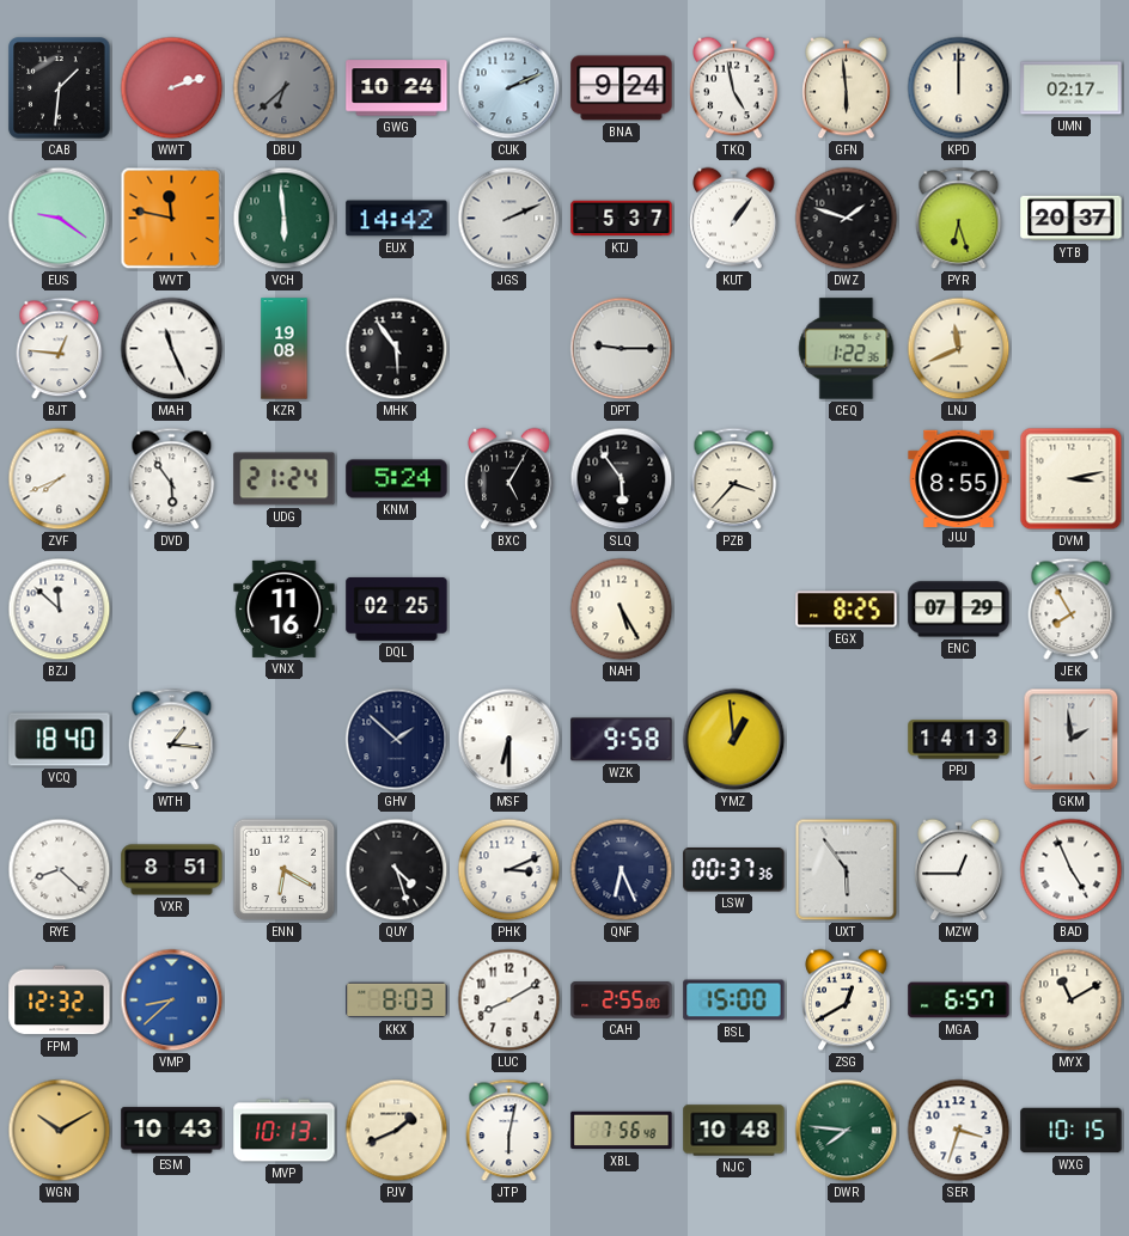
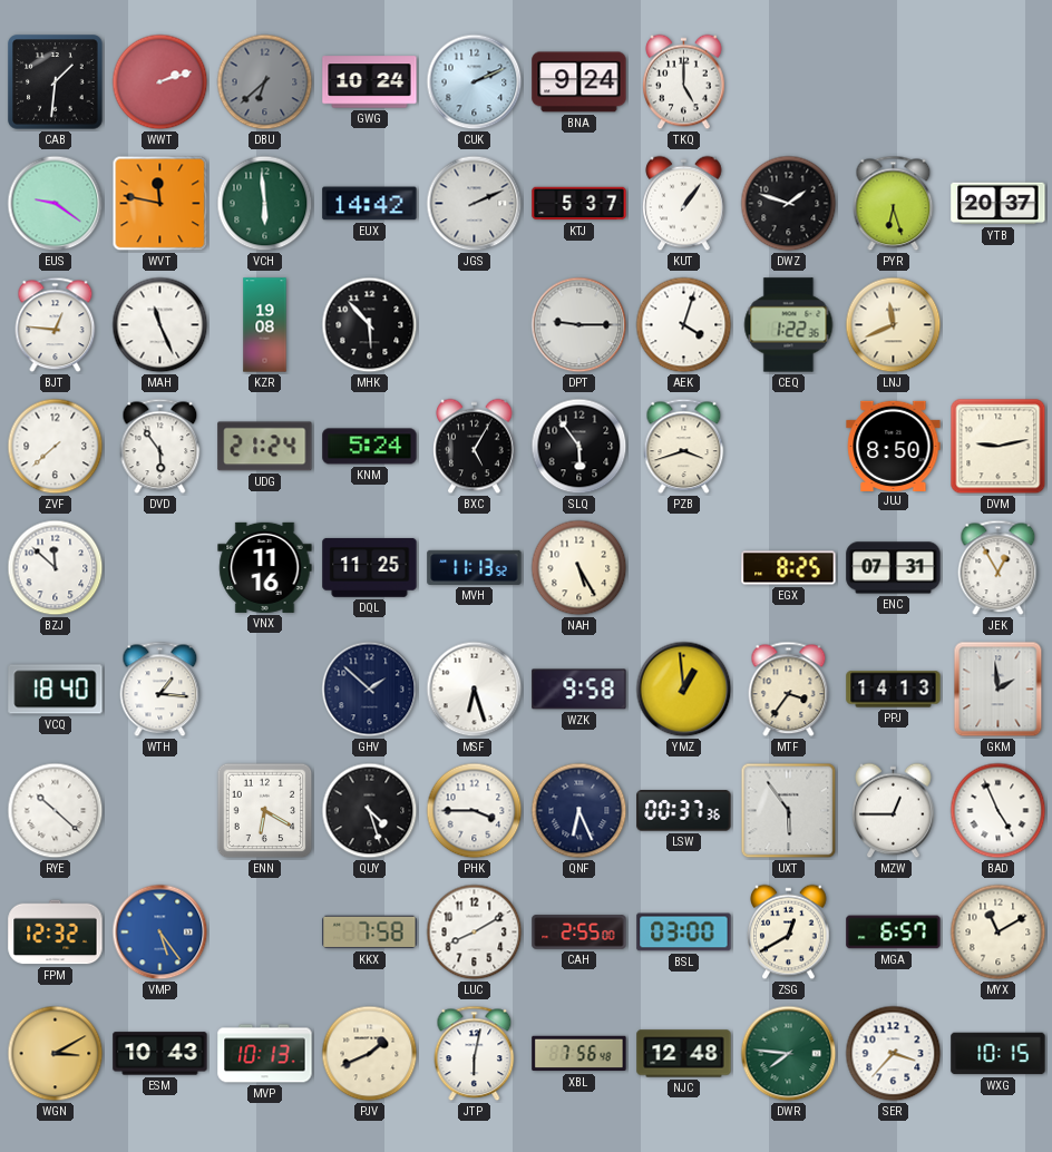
TKQ: 4:58 -> 5:00 (684, 82)
GFN: 5:59 -> none (847, 88)
KPD: 12:00 -> none (959, 88)
UMN: 02:17 -> none (1072, 88)
MHK: 5:54 -> 5:53 (370, 325)
AEK: none -> 4:03 (684, 325)
ZVF: 7:41 -> 7:38 (56, 447)
PZB: 3:37 -> 3:42 (684, 447)
JUJ: 8:55 -> 8:50 (894, 446)
DVM: 3:13 -> 9:13 (999, 447)
DQL: 02:25 -> 11:25 (370, 567)
MVH: none -> 11:13 (475, 567)
ENC: 07:29 -> 07:31 (894, 568)
JEK: 7:55 -> 12:55 (999, 568)
MSF: 6:30 -> 6:27 (475, 690)
MTF: none -> 3:36 (789, 690)
RYE: 8:22 -> 10:22 (56, 811)
VXR: 8:51 -> none (172, 870)
PHK: 3:11 -> 3:45 (475, 811)
VMP: 8:38 -> 5:24 (160, 933)
KKX: 8:03 -> 7:58 (370, 933)
BSL: 15:00 -> 03:00 (684, 933)
WGN: 10:10 -> 3:10 (56, 1054)
NJC: 10:48 -> 12:48 (684, 1054)
SER: 3:33 -> 3:37 (894, 1054)
